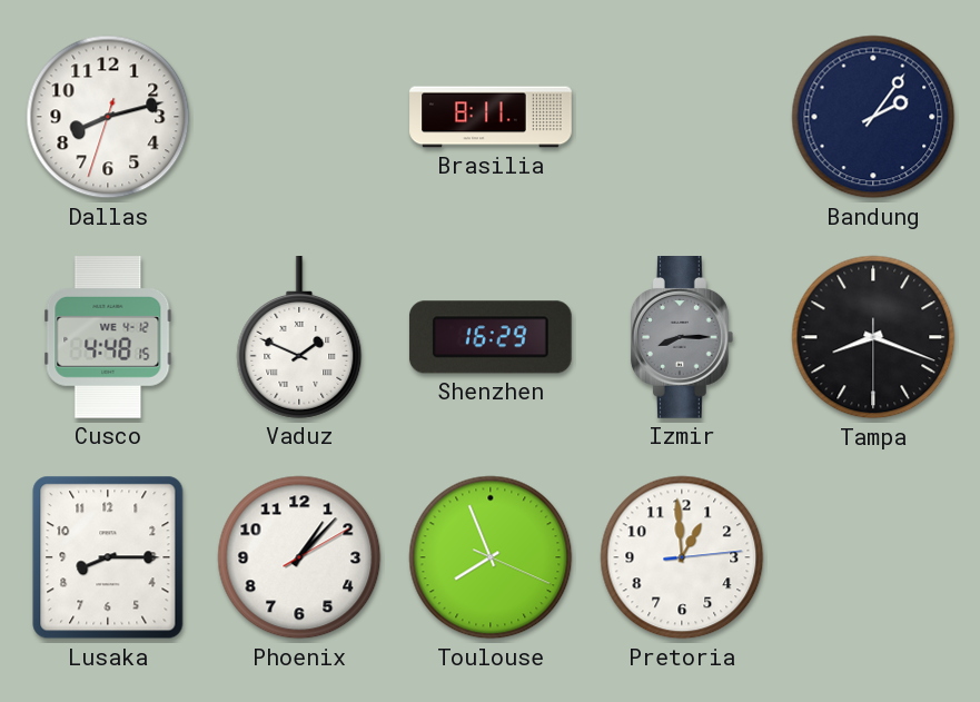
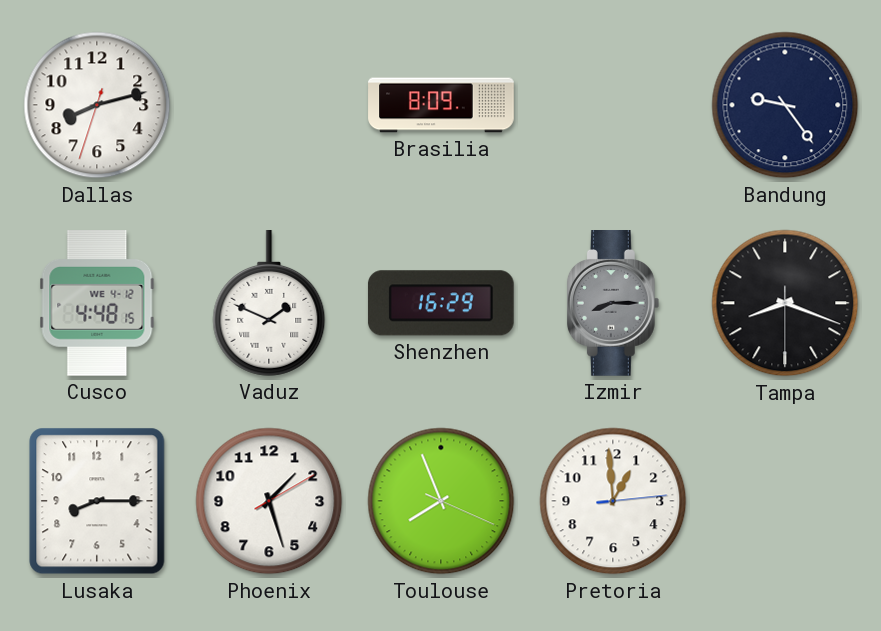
Brasilia: 8:11 -> 8:09 (441, 105)
Bandung: 2:06 -> 9:24 (785, 105)
Phoenix: 1:07 -> 1:27 (269, 501)
